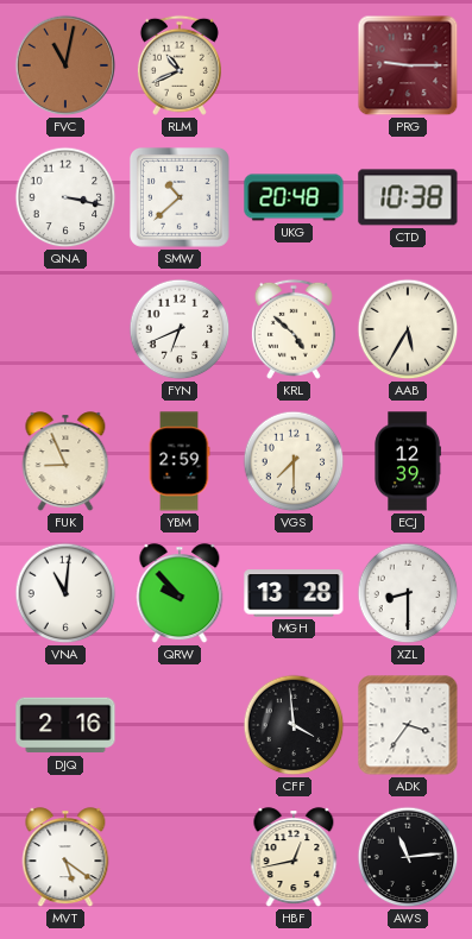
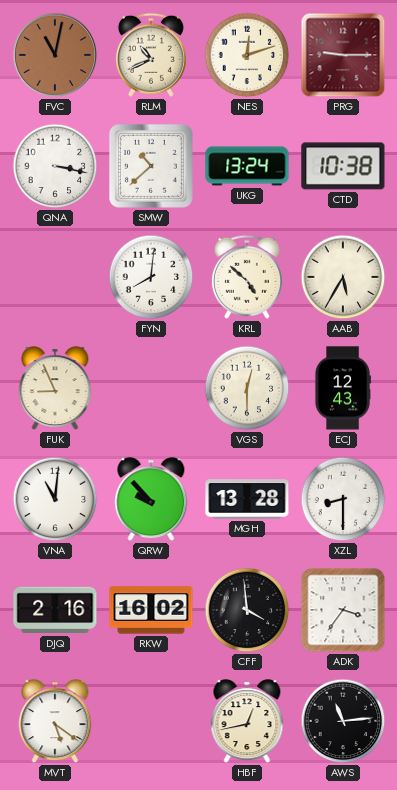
NES: none -> 12:12 (247, 55)
UKG: 20:48 -> 13:24 (247, 166)
FYN: 6:41 -> 8:01 (151, 277)
YBM: 2:59 -> none (180, 461)
VGS: 7:30 -> 12:30 (247, 388)
ECJ: 12:39 -> 12:43 (343, 388)
RKW: none -> 16:02 (151, 610)
